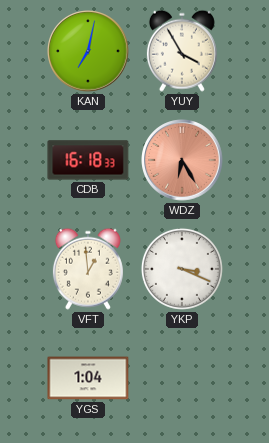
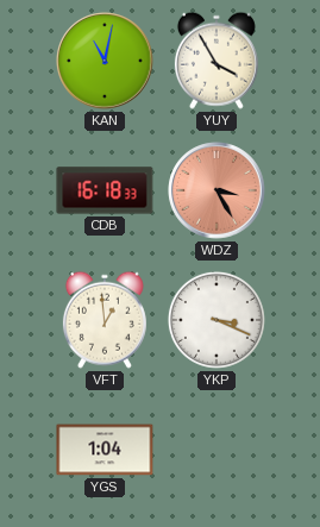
KAN: 7:02 -> 11:02 (105, 61)
WDZ: 6:25 -> 3:25 (217, 190)
